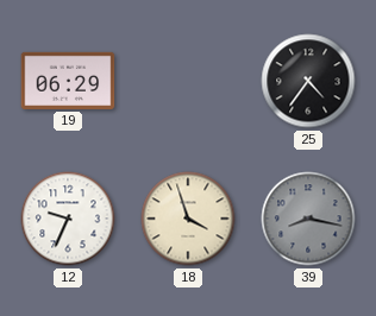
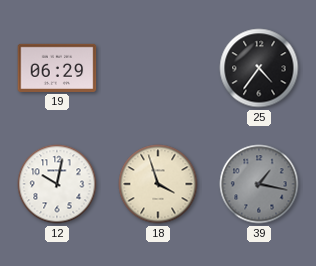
12: 9:34 -> 10:02 (57, 184)
39: 8:17 -> 1:17 (259, 184)
